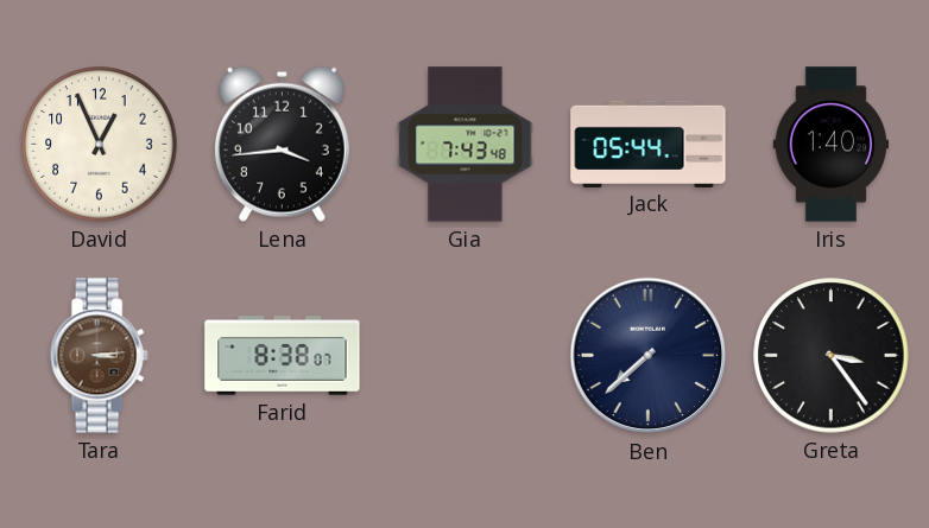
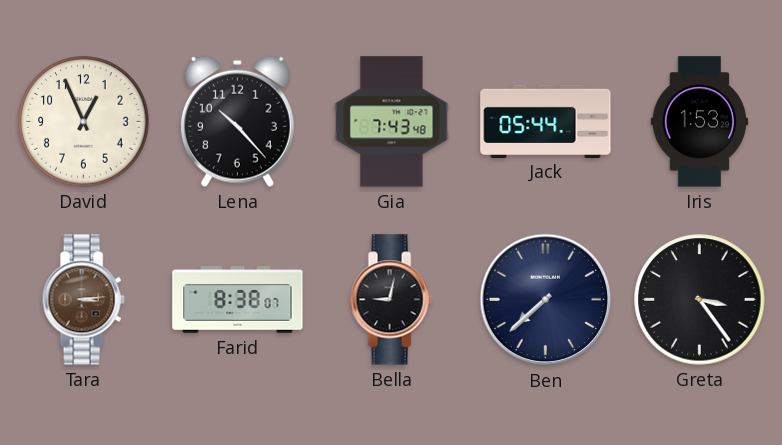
Lena: 3:44 -> 10:23 (237, 121)
Iris: 1:40 -> 1:53 (700, 122)
Bella: none -> 9:02 (391, 300)
